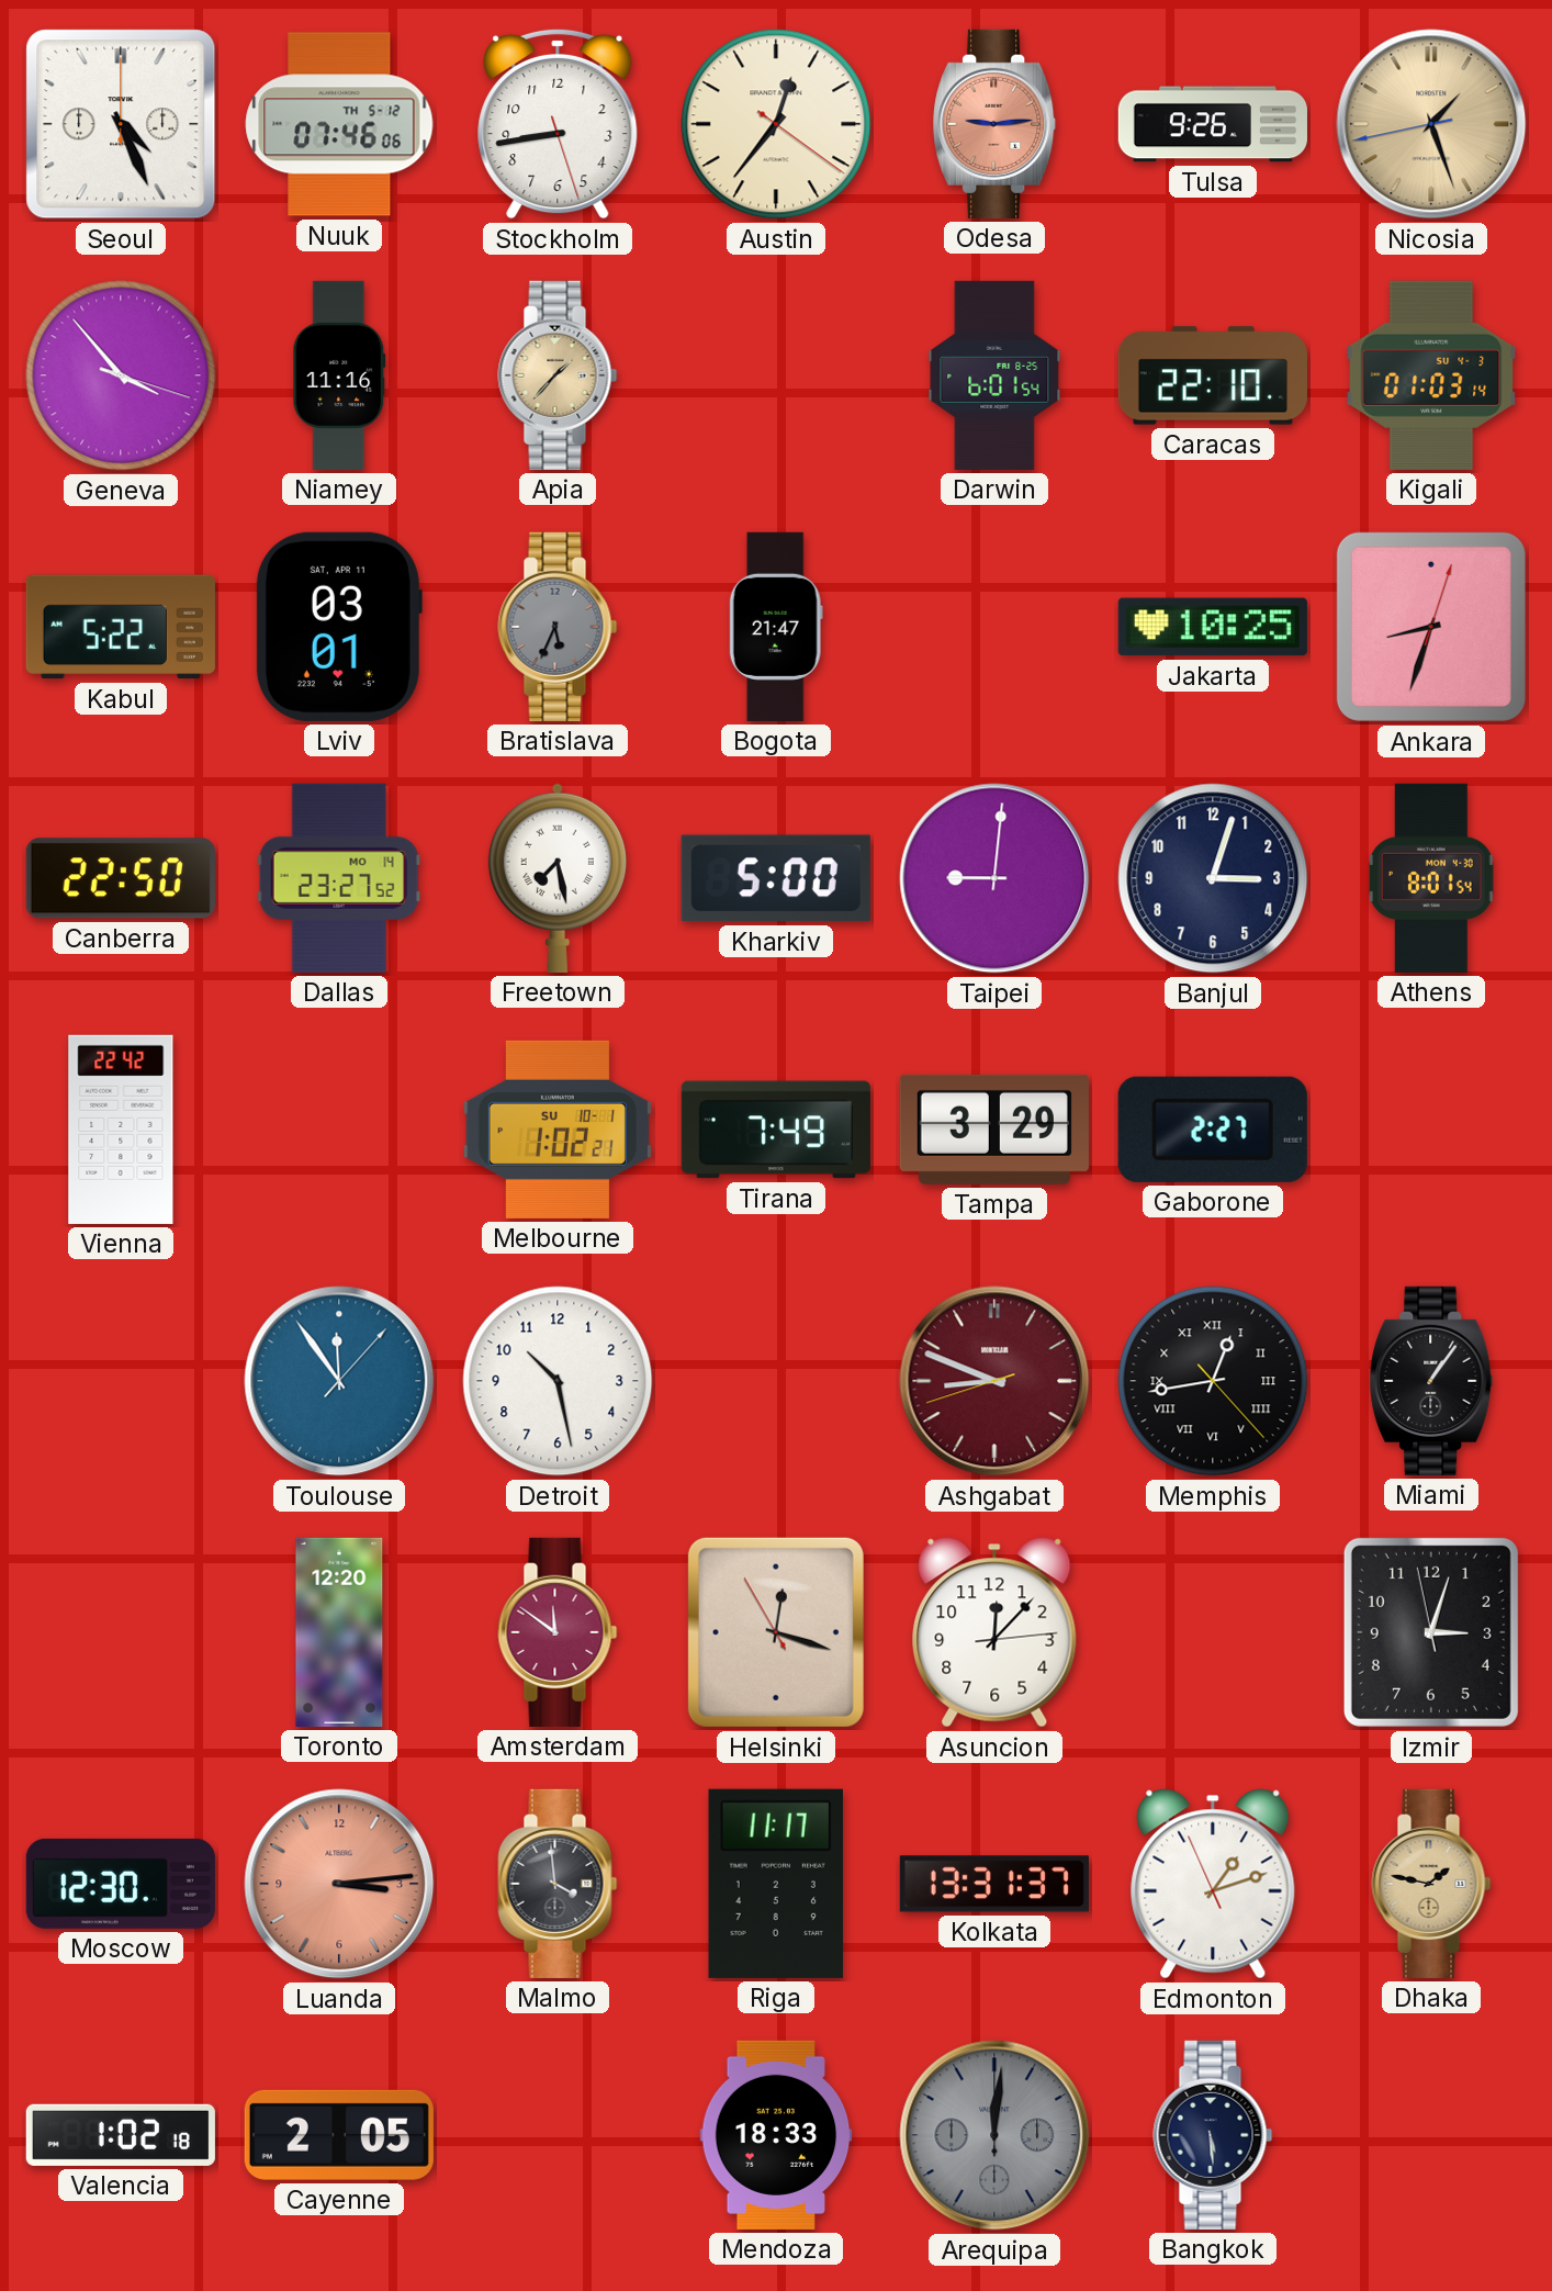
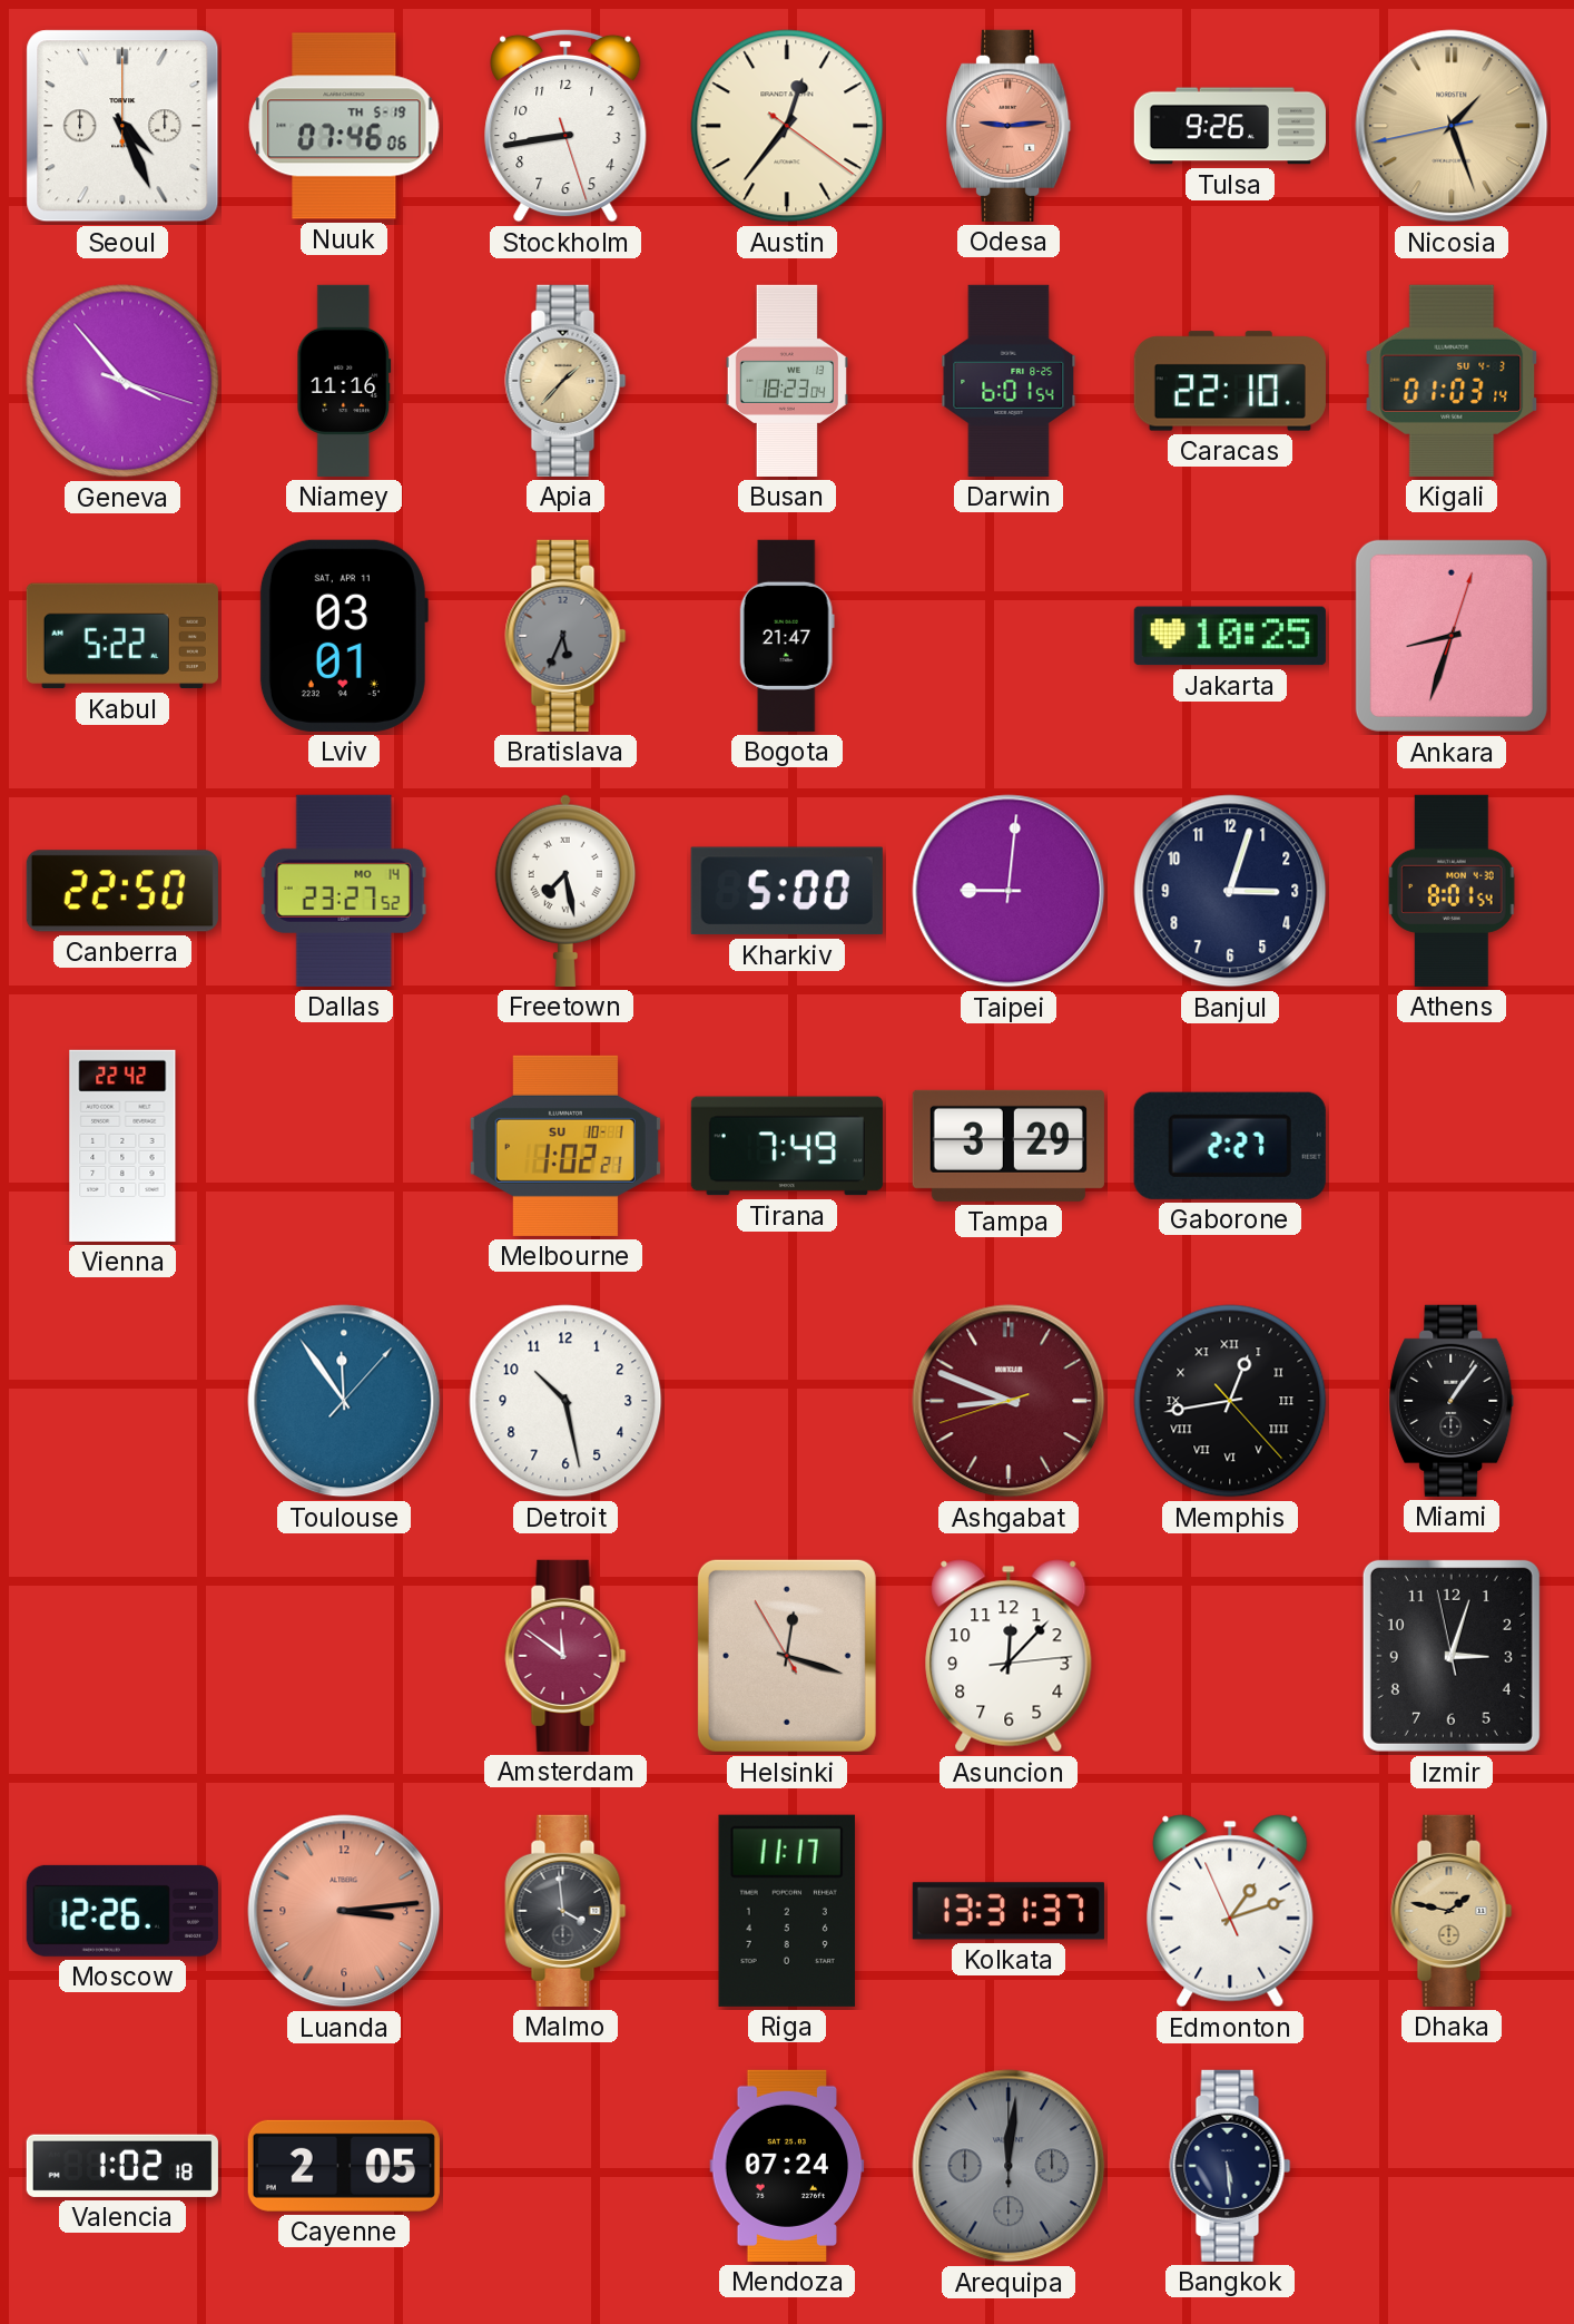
Nuuk date: TH 5-12 -> TH 5-19 (344, 126)
Busan: none -> 18:23 (787, 381)
Toronto: 12:20 -> none (339, 1632)
Moscow: 12:30 -> 12:26 (122, 1911)
Mendoza: 18:33 -> 07:24 (787, 2166)
